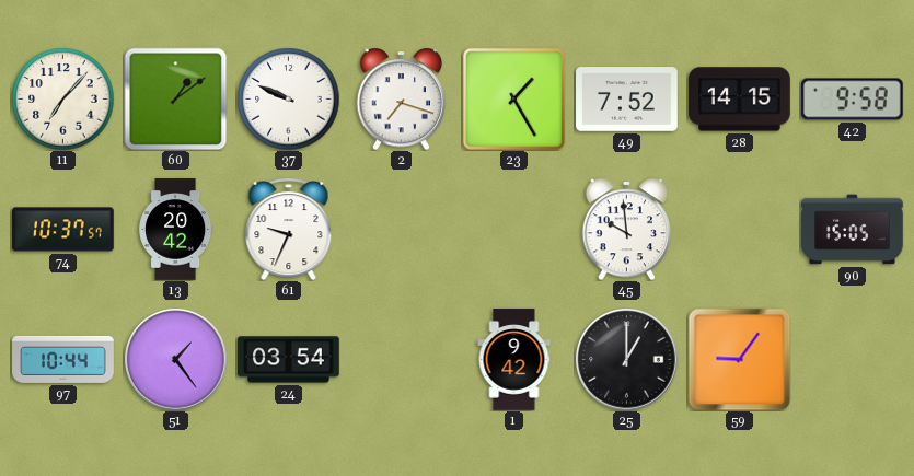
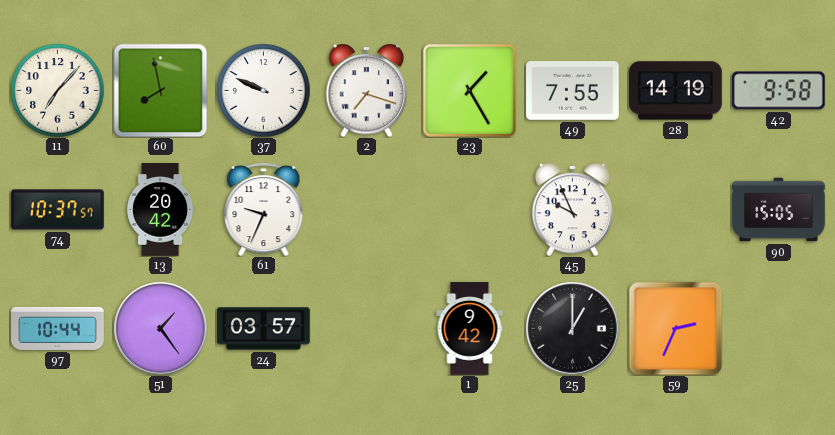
60: 1:09 -> 7:58 (160, 90)
49: 7:52 -> 7:55 (573, 91)
28: 14:15 -> 14:19 (676, 91)
45: 9:59 -> 9:56 (573, 209)
24: 03:54 -> 03:57 (264, 329)
59: 9:06 -> 2:34 (675, 328)
